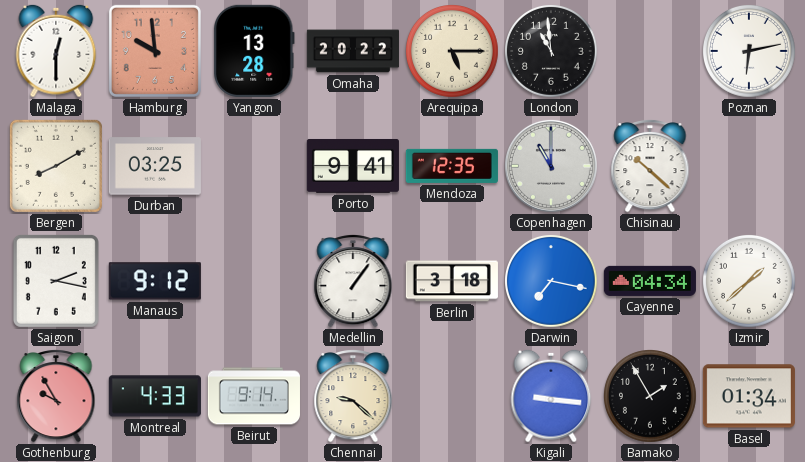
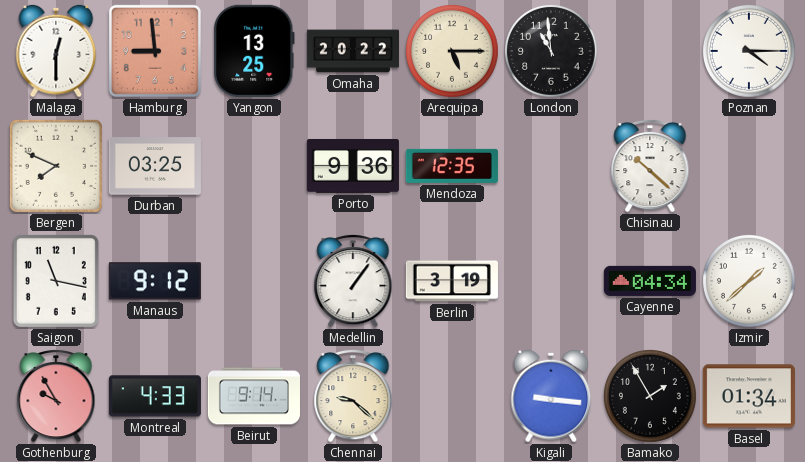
Hamburg: 9:59 -> 8:59 (155, 51)
Yangon: 13:28 -> 13:25 (254, 51)
Poznan: 6:13 -> 4:15 (750, 52)
Bergen: 8:10 -> 7:49 (56, 166)
Porto: 9:41 -> 9:36 (353, 166)
Copenhagen: 11:00 -> none (551, 166)
Saigon: 2:17 -> 11:17 (56, 281)
Berlin: 3:18 -> 3:19 (452, 281)
Darwin: 7:17 -> none (552, 282)
